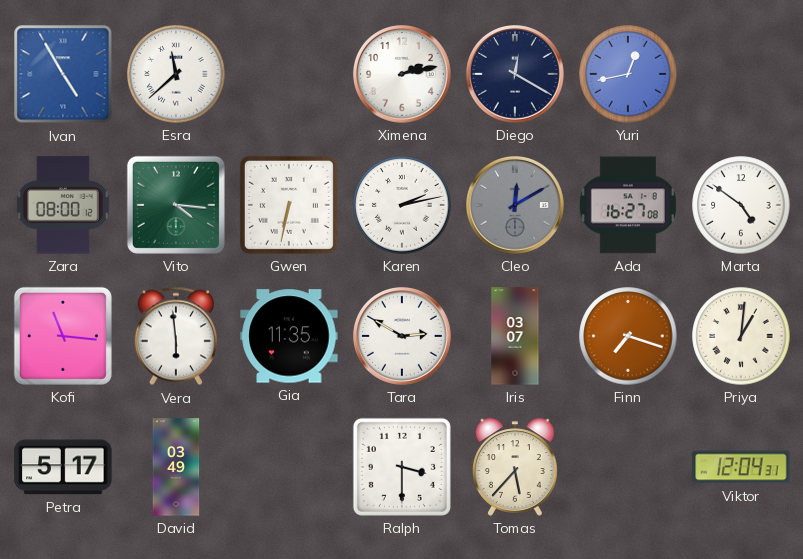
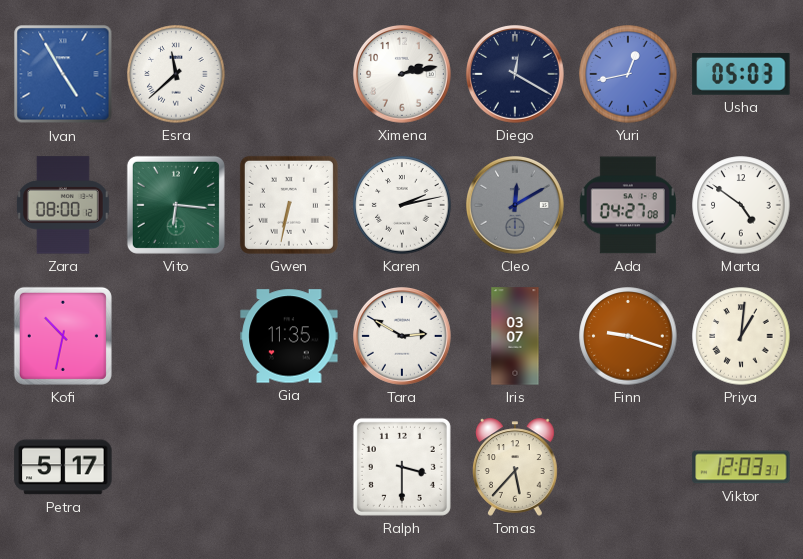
Usha: none -> 05:03 (741, 74)
Vito: 4:16 -> 6:16 (176, 205)
Ada: 16:27 -> 04:27 (628, 205)
Kofi: 11:16 -> 10:32 (63, 336)
Vera: 5:59 -> none (176, 336)
Finn: 7:18 -> 9:18 (628, 336)
David: 03:49 -> none (176, 467)
Viktor: 12:04 -> 12:03 (741, 467)
